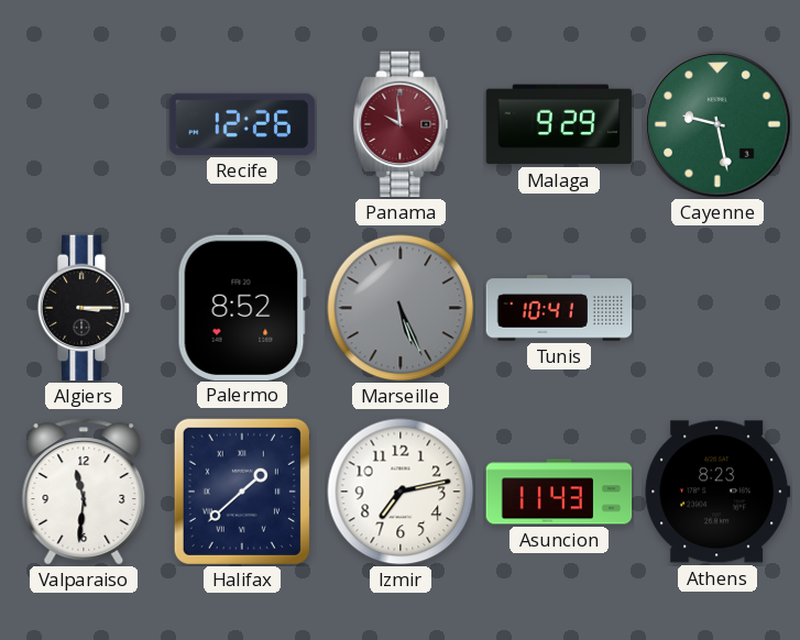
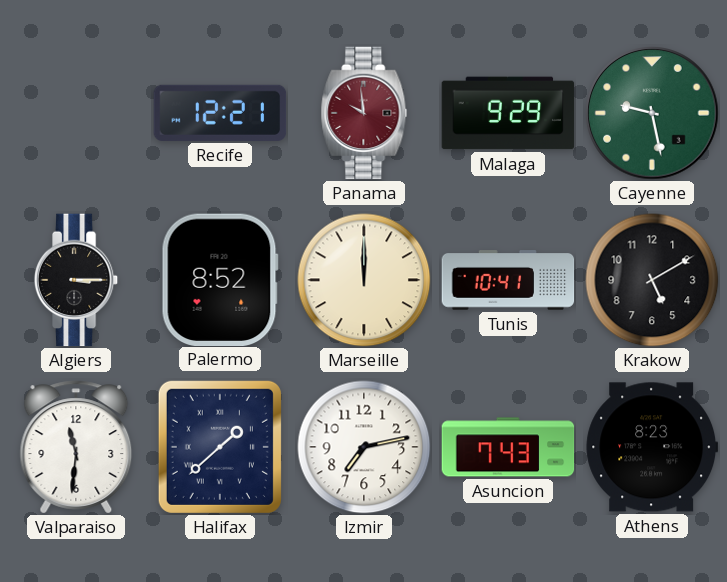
Recife: 12:26 -> 12:21 (220, 113)
Marseille: 5:26 -> 12:00 (364, 280)
Marseille dial: grey -> cream (364, 280)
Krakow: none -> 5:10 (652, 280)
Asuncion: 11:43 -> 7:43 (508, 447)
